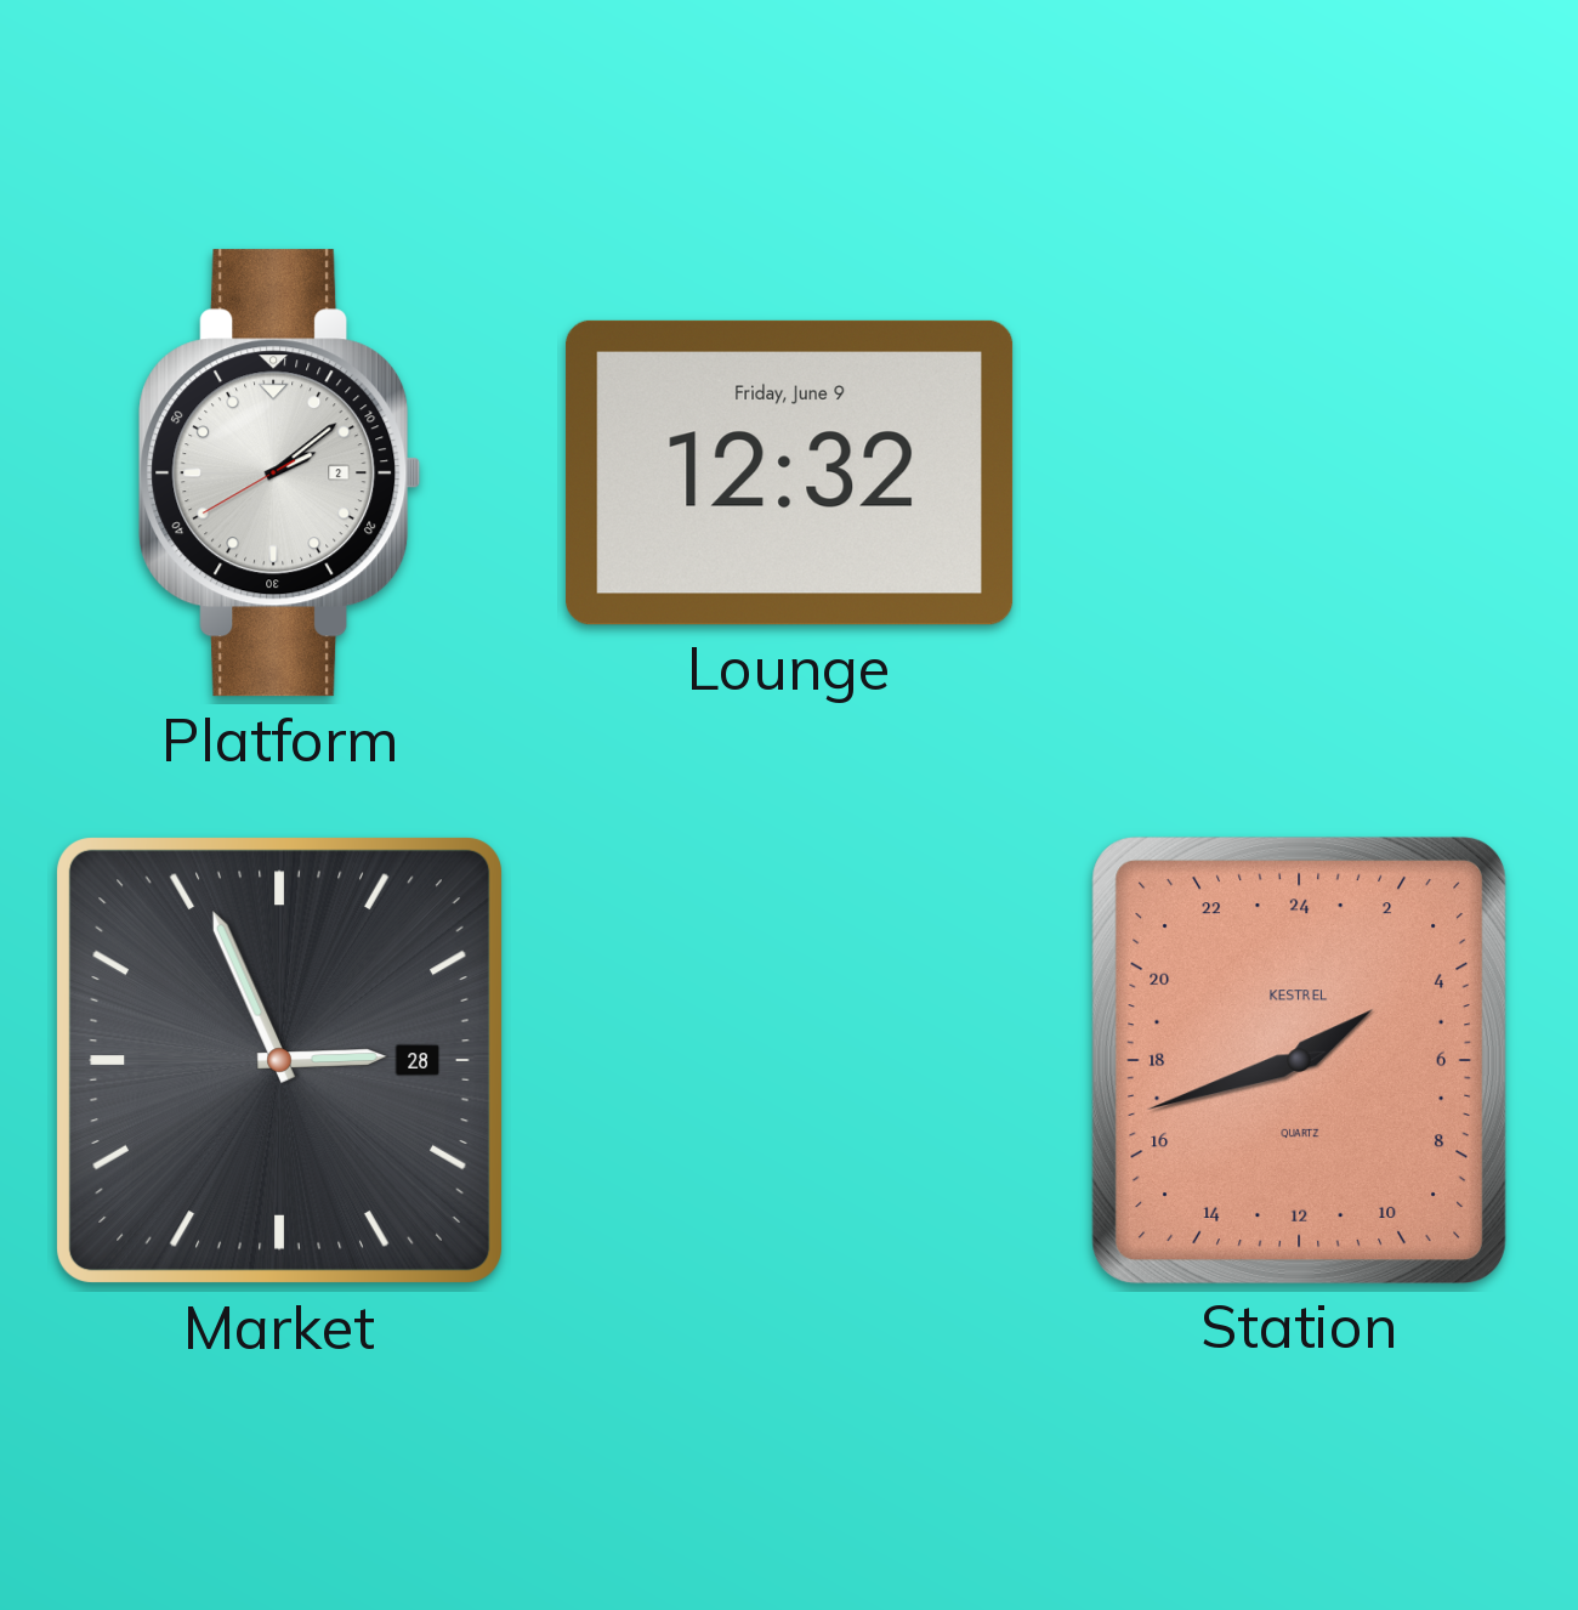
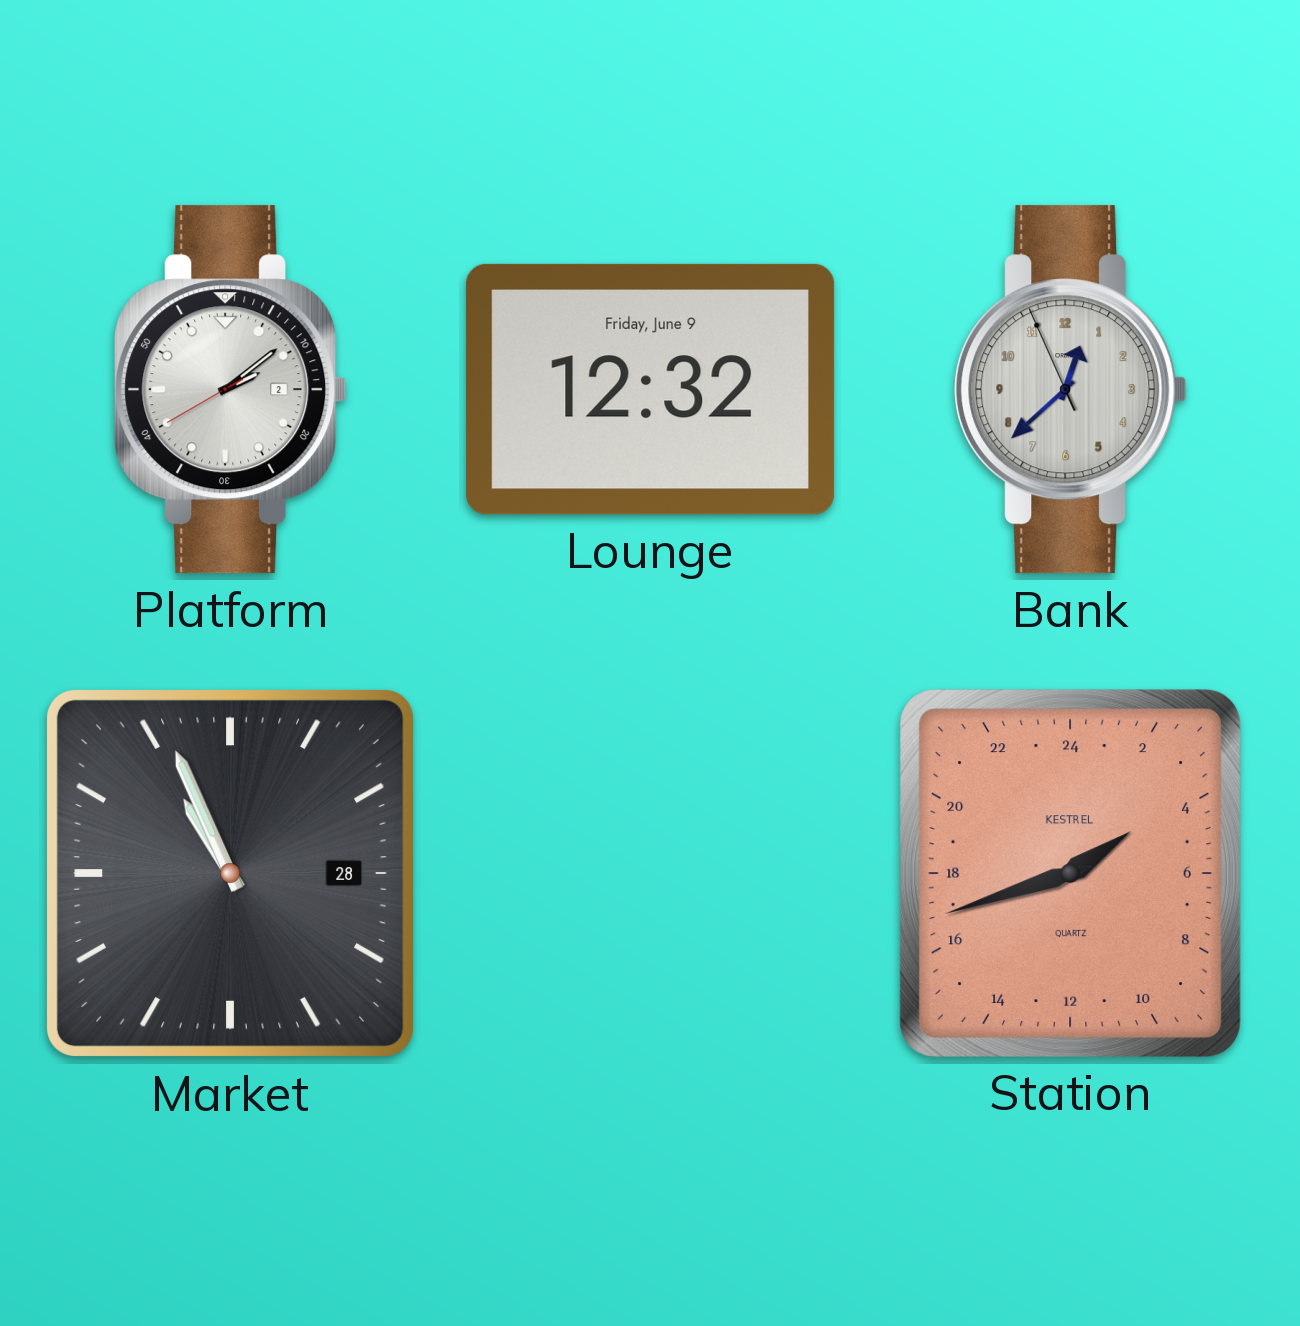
Bank: none -> 12:37 (1071, 390)
Market: 2:56 -> 10:56 (230, 873)
